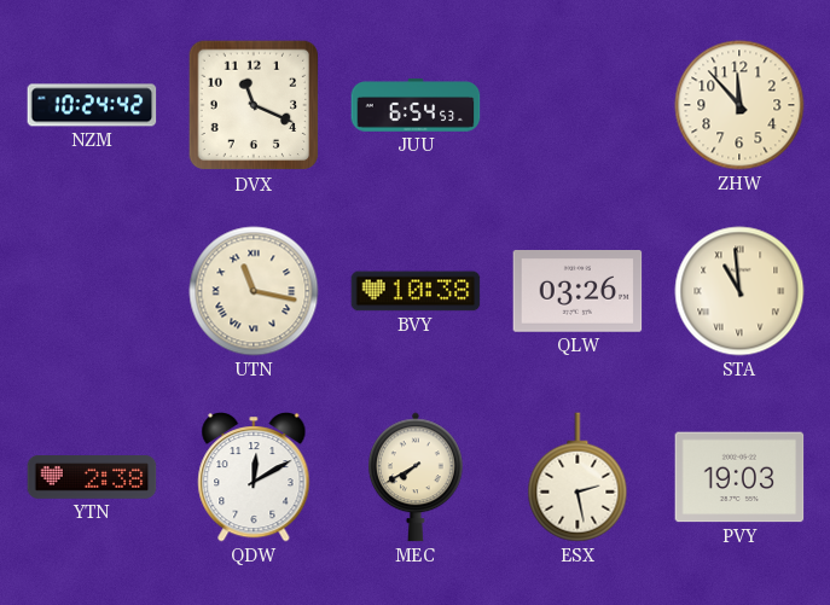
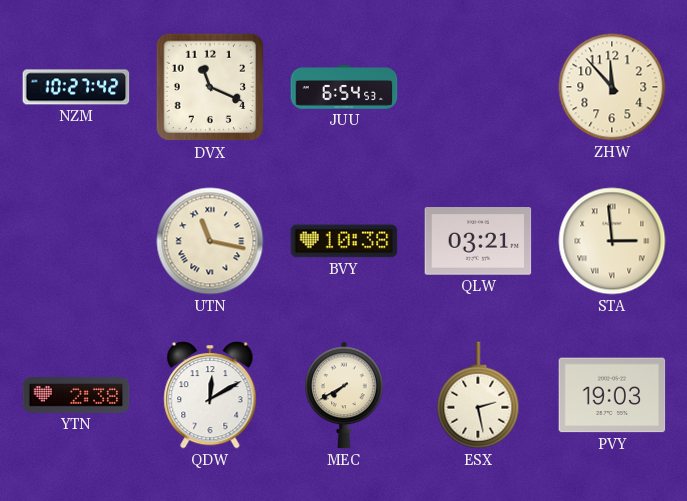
NZM: 10:24 -> 10:27 (76, 87)
QLW: 03:26 -> 03:21 (478, 242)
STA: 10:59 -> 2:59 (612, 241)
